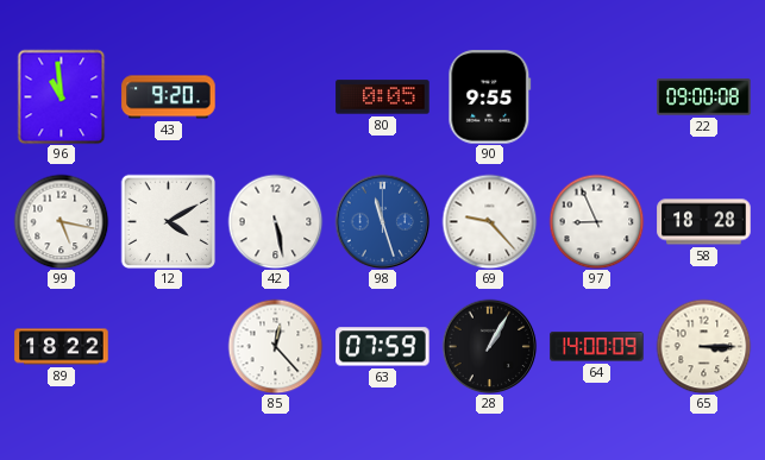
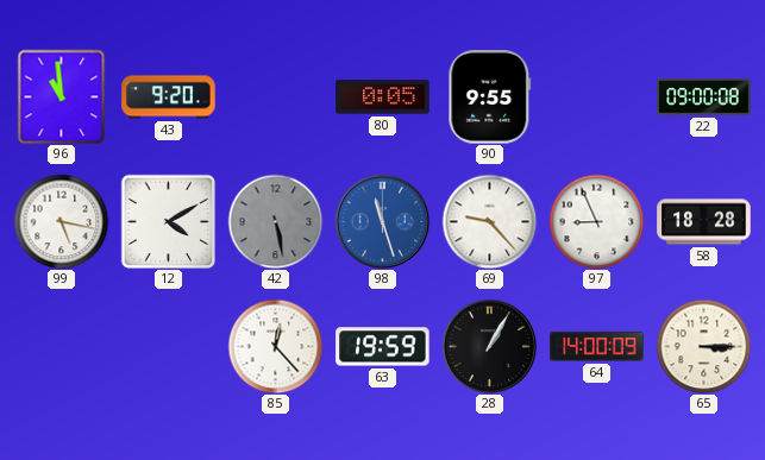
42 dial: white -> grey (275, 221)
89: 18:22 -> none (62, 347)
63: 07:59 -> 19:59 (383, 347)
